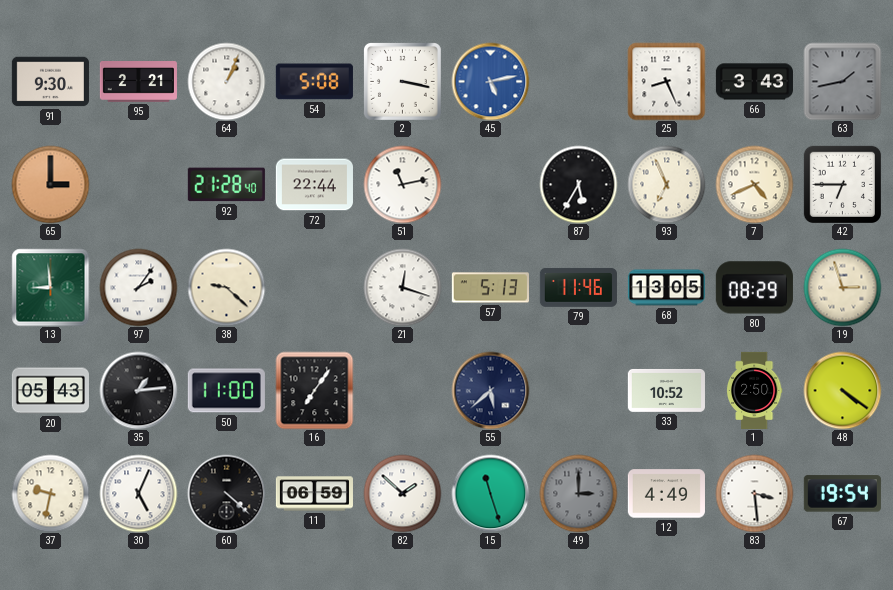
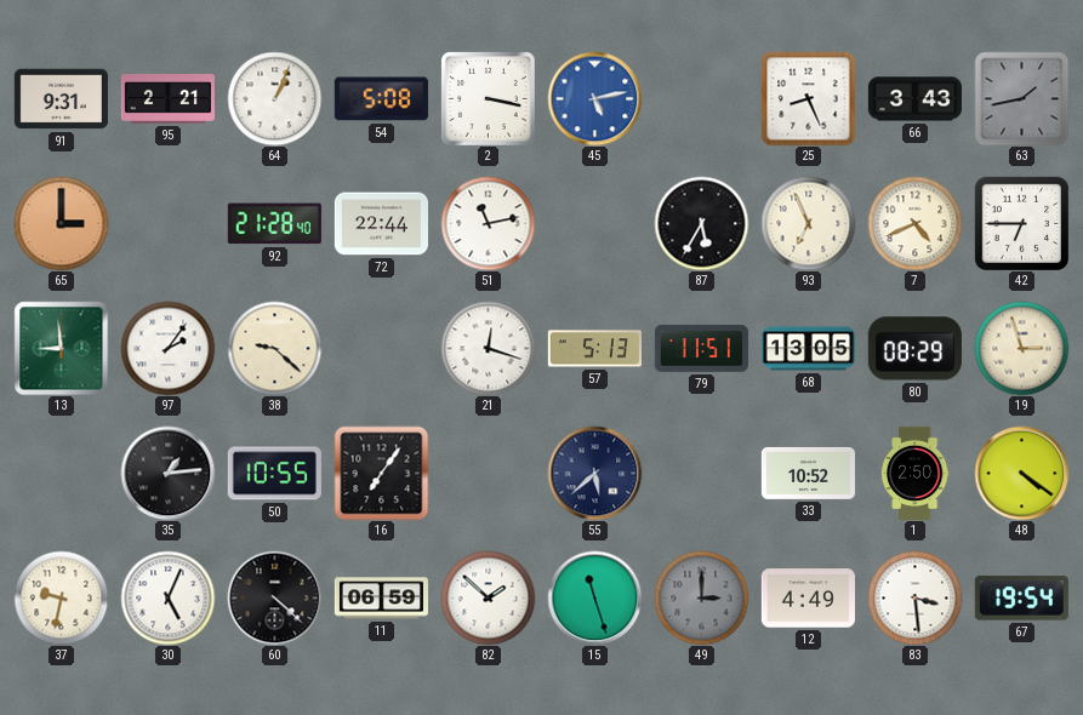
91: 9:30 -> 9:31 (61, 99)
79: 11:46 -> 11:51 (701, 348)
20: 05:43 -> none (50, 391)
50: 11:00 -> 10:55 (274, 474)
